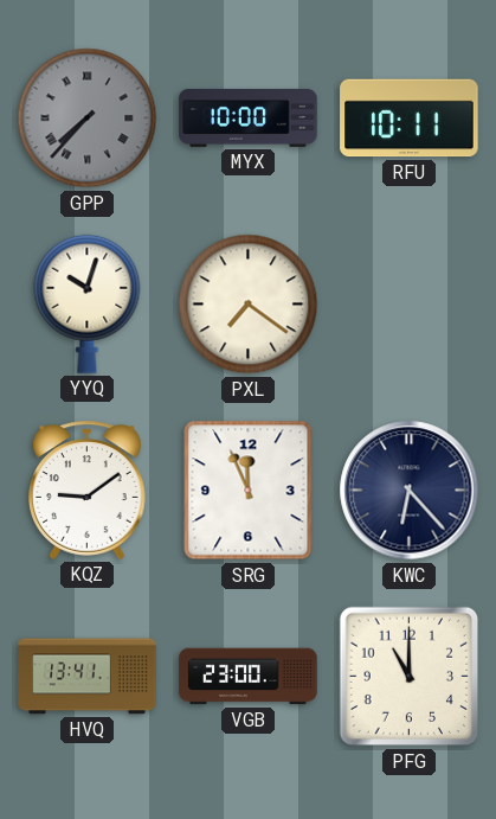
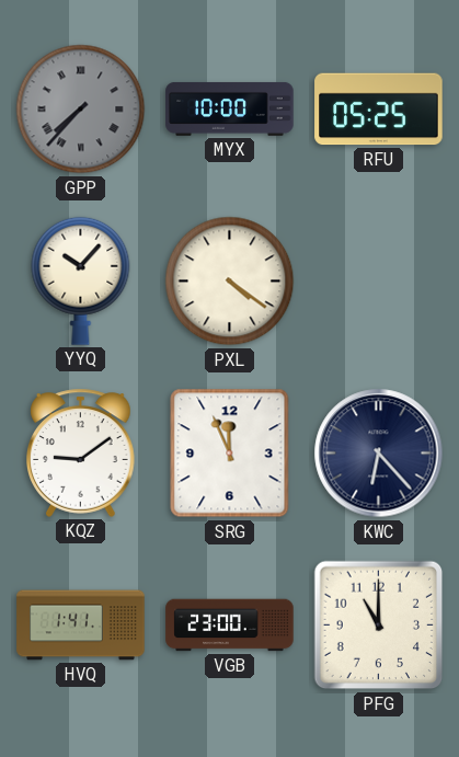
RFU: 10:11 -> 05:25 (379, 110)
YYQ: 10:03 -> 10:07 (81, 280)
PXL: 7:21 -> 4:21 (230, 282)
HVQ: 13:41 -> 1:41 (81, 626)
